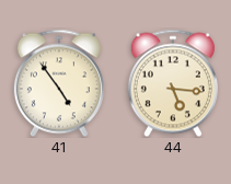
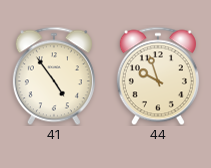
44: 5:16 -> 9:57 (158, 76)
